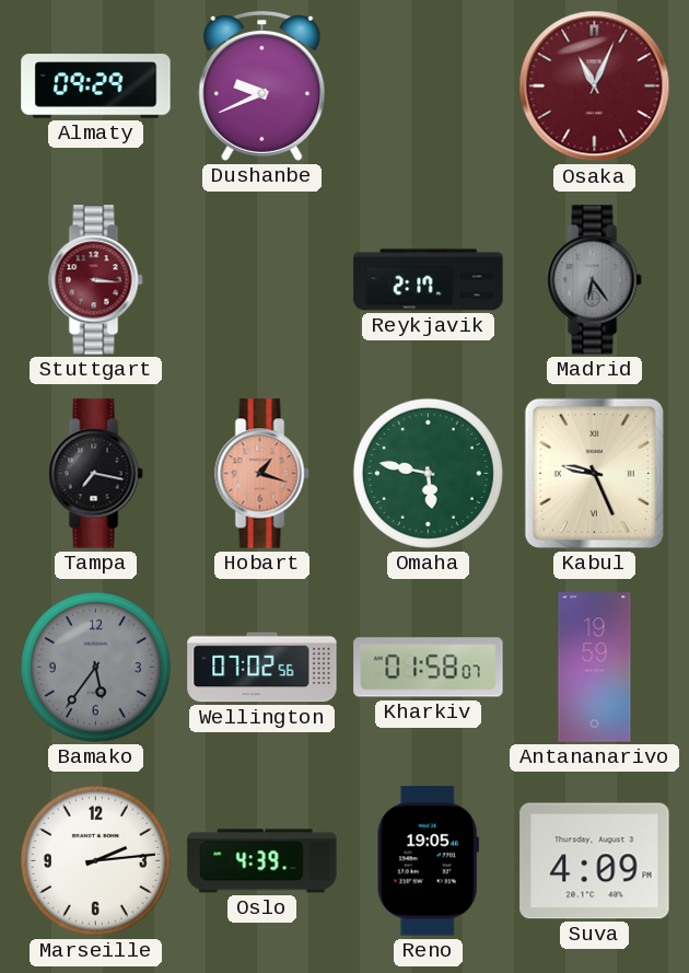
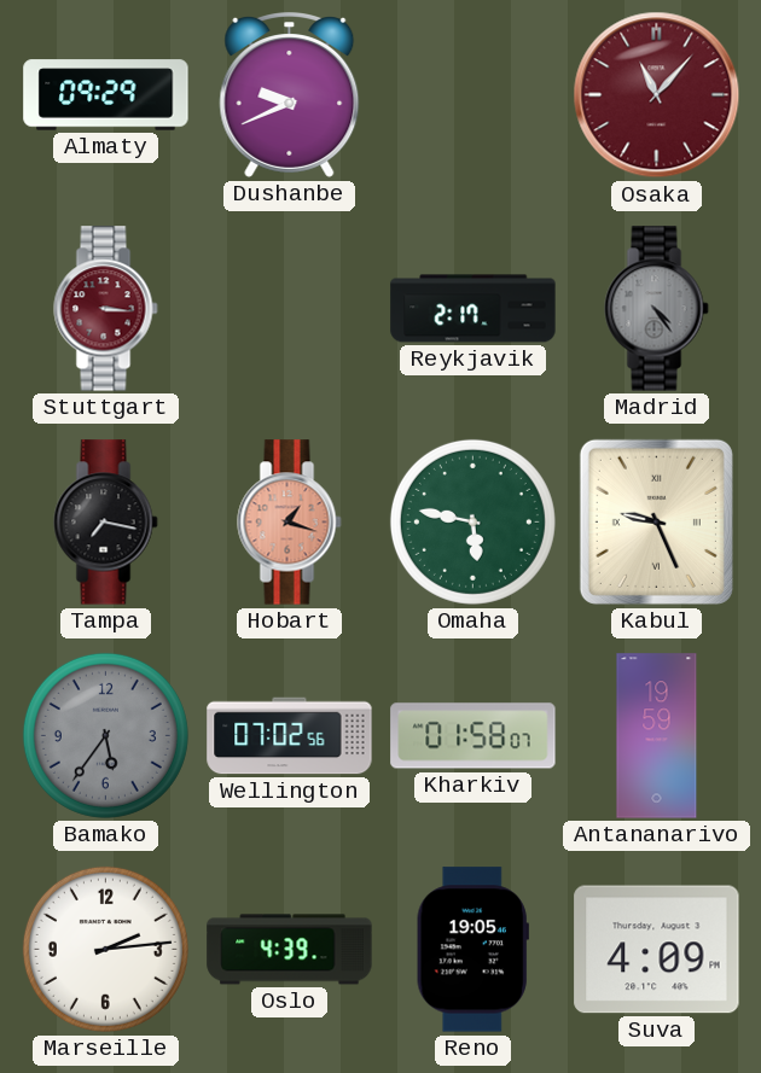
Osaka: 11:04 -> 11:07 (657, 95)
Madrid: 6:24 -> 4:24 (657, 309)
